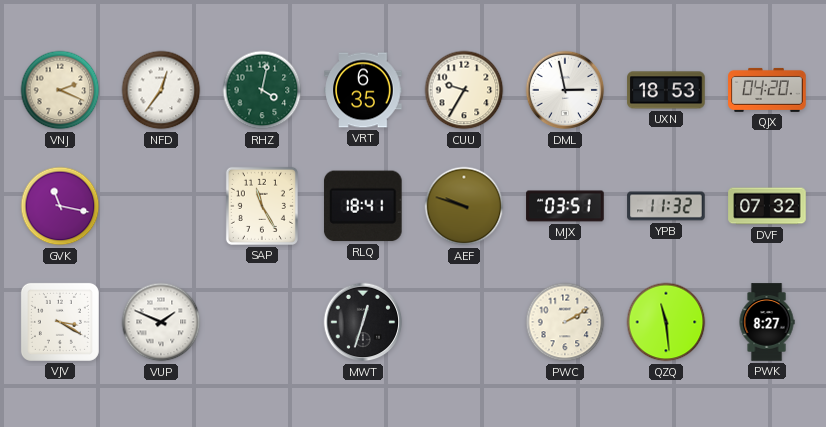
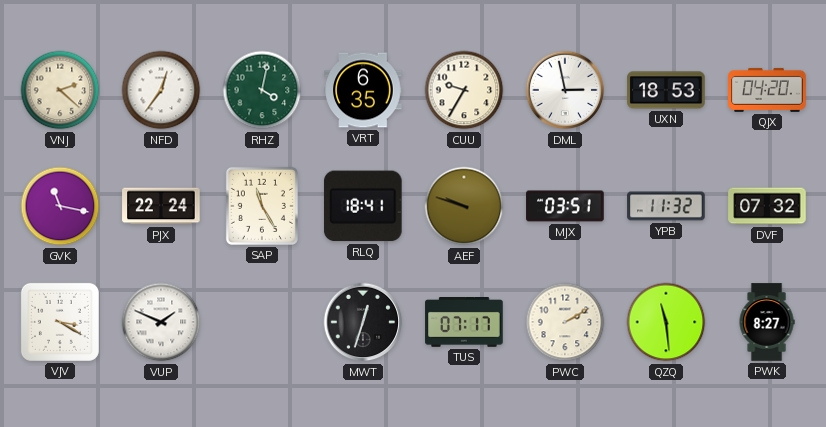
VNJ: 2:19 -> 2:22 (60, 90)
PJX: none -> 22:24 (161, 206)
TUS: none -> 07:17 (464, 323)
